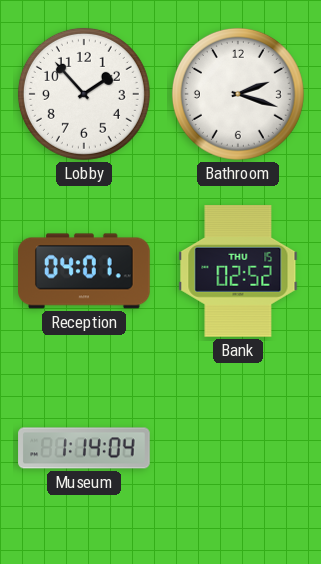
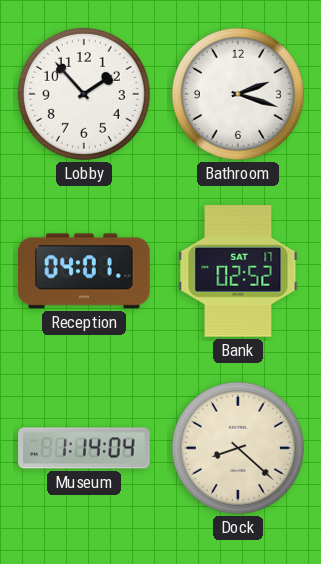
Bank date: THU 15 -> SAT 17 (238, 271)
Dock: none -> 8:22 (238, 448)
